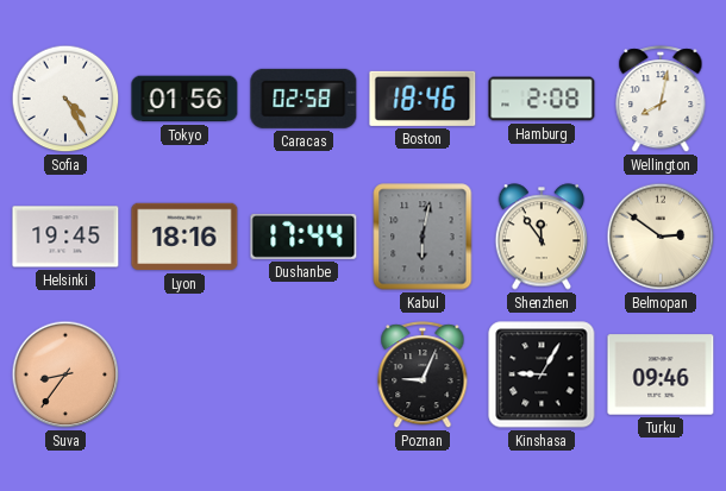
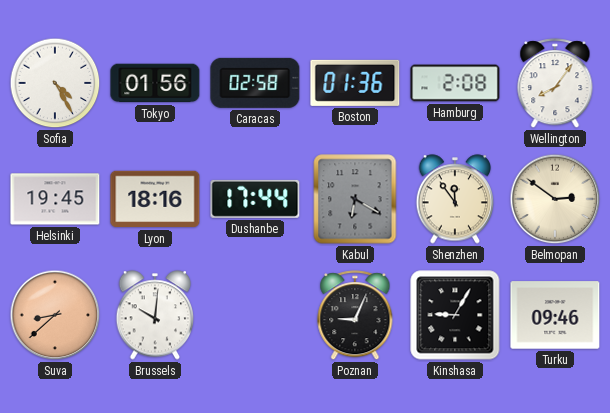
Boston: 18:46 -> 01:36 (355, 83)
Wellington: 8:02 -> 8:06 (555, 84)
Kabul: 6:02 -> 6:20 (355, 199)
Suva: 8:36 -> 8:38 (55, 315)
Brussels: none -> 10:01 (155, 315)
